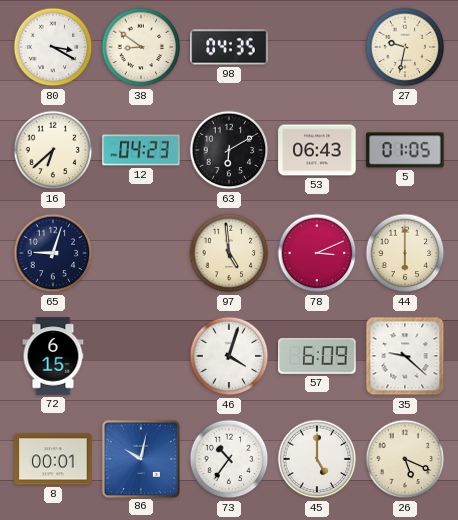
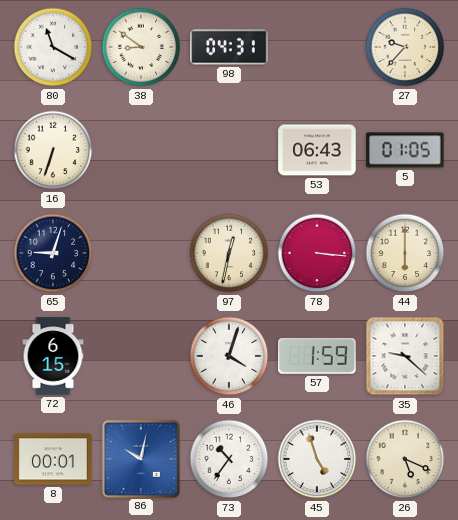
80: 3:20 -> 11:20 (53, 47)
98: 04:35 -> 04:31 (229, 47)
27: 9:32 -> 9:37 (405, 47)
16: 6:38 -> 6:33 (53, 150)
12: 04:23 -> none (141, 150)
63: 6:10 -> none (229, 150)
97: 4:59 -> 12:32 (229, 253)
78: 3:11 -> 3:16 (317, 253)
57: 6:09 -> 1:59 (317, 357)
45: 5:00 -> 4:57 (317, 459)
